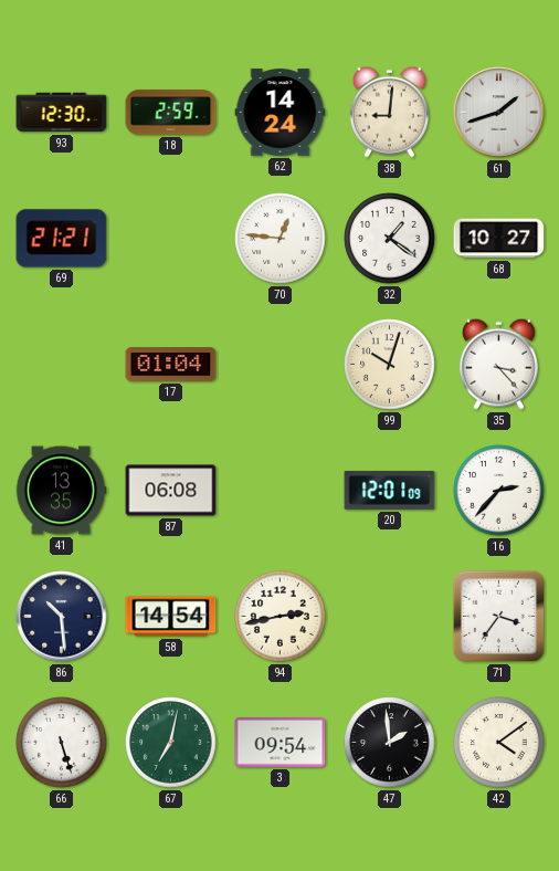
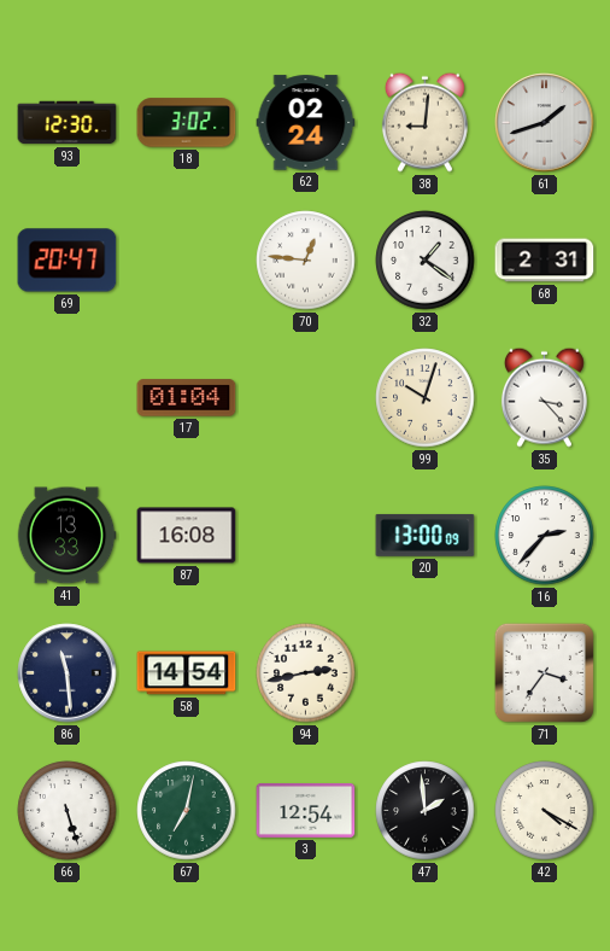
18: 2:59 -> 3:02 (187, 123)
62: 14:24 -> 02:24 (306, 123)
69: 21:21 -> 20:47 (68, 261)
68: 10:27 -> 2:31 (545, 261)
41: 13:35 -> 13:33 (66, 536)
87: 06:08 -> 16:08 (187, 536)
20: 12:01 -> 13:00 (426, 535)
86: 10:29 -> 11:29 (68, 673)
3: 09:54 -> 12:54 (306, 811)
42: 4:09 -> 4:20 (545, 811)
